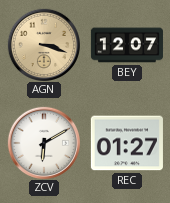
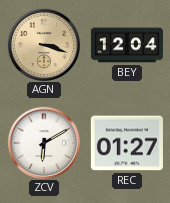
BEY: 12:07 -> 12:04 (127, 45)
